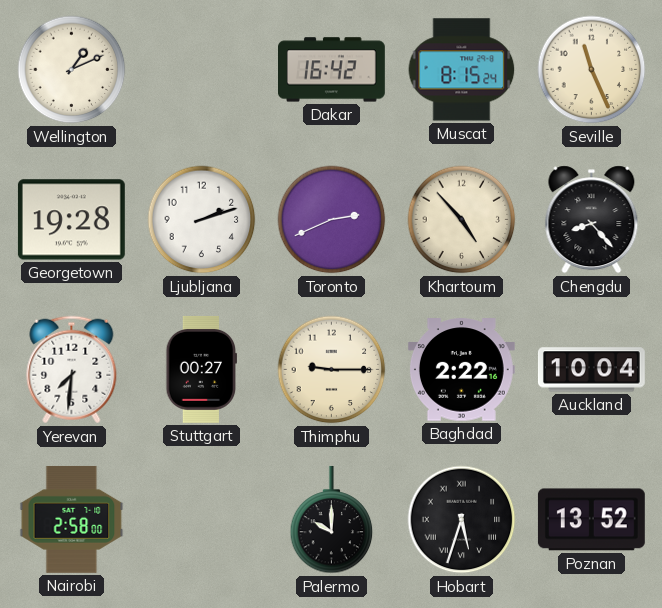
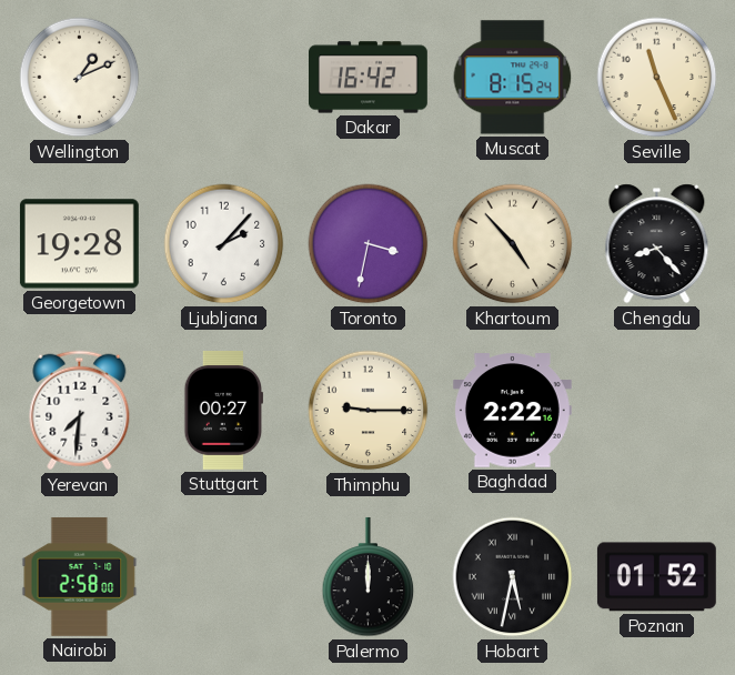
Ljubljana: 2:12 -> 2:07 (224, 244)
Toronto: 2:41 -> 3:32 (369, 244)
Auckland: 10:04 -> none (591, 370)
Palermo: 10:00 -> 12:00 (369, 577)
Hobart: 5:33 -> 5:32 (513, 577)
Poznan: 13:52 -> 01:52 (656, 577)
